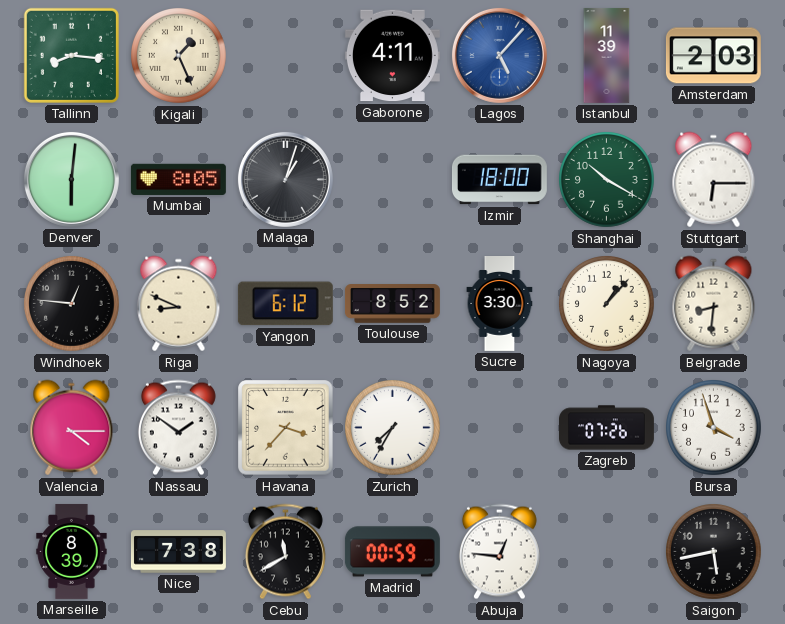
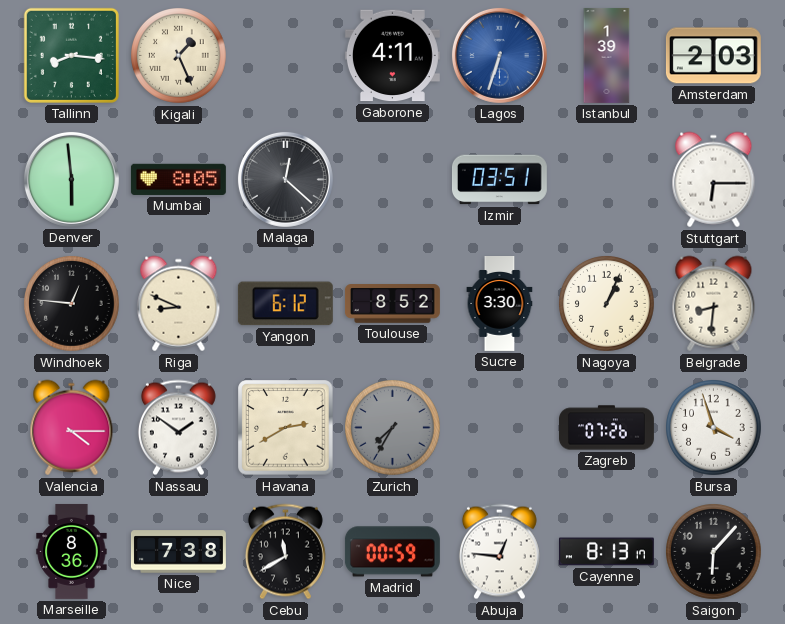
Lagos: 5:07 -> 6:33 (499, 55)
Istanbul: 11:39 -> 1:39 (607, 56)
Denver: 6:01 -> 5:59 (71, 179)
Malaga: 1:03 -> 12:22 (285, 179)
Izmir: 18:00 -> 03:51 (499, 180)
Shanghai: 10:20 -> none (607, 180)
Nagoya: 1:07 -> 1:04 (607, 304)
Havana: 3:37 -> 2:40 (286, 428)
Zurich dial: white -> grey (393, 428)
Marseille: 8:39 -> 8:36 (72, 551)
Cayenne: none -> 8:13 (606, 552)
Saigon: 5:43 -> 6:07 (714, 552)
